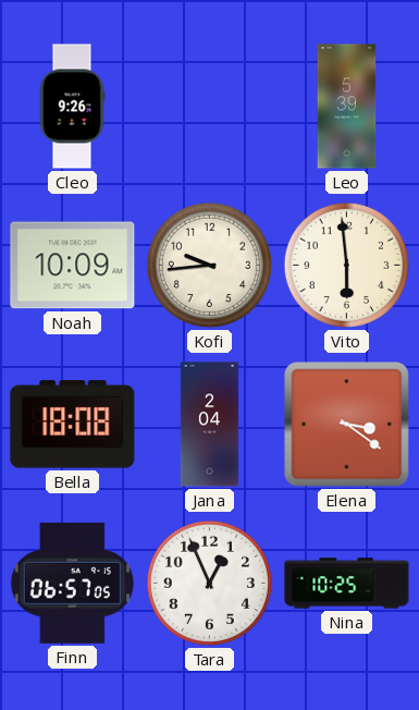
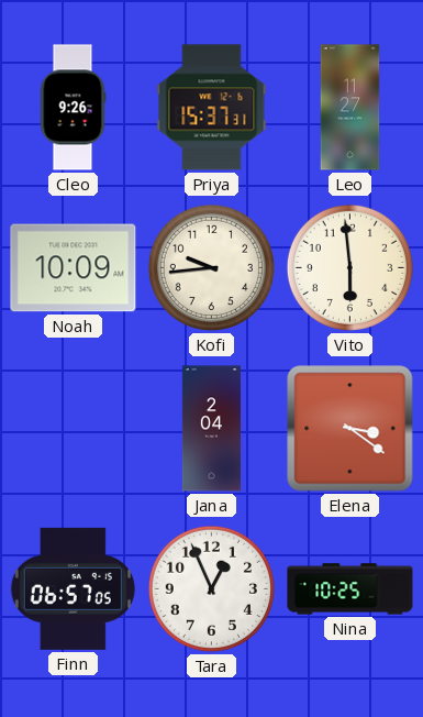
Priya: none -> 15:37 (212, 108)
Leo: 5:39 -> 11:27 (350, 108)
Bella: 18:08 -> none (73, 425)
